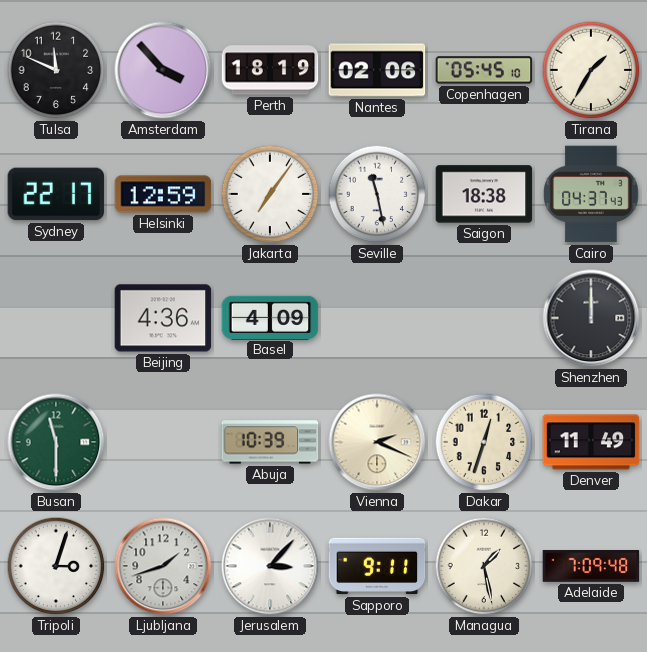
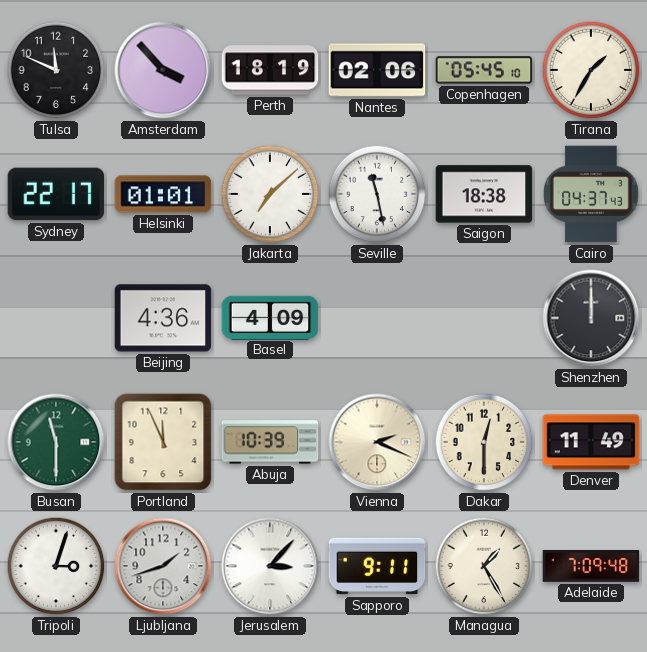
Helsinki: 12:59 -> 01:01 (163, 194)
Jakarta: 7:06 -> 7:08 (270, 194)
Portland: none -> 11:56 (163, 442)
Dakar: 12:33 -> 12:30 (484, 442)
Managua: 1:28 -> 1:25 (484, 566)
